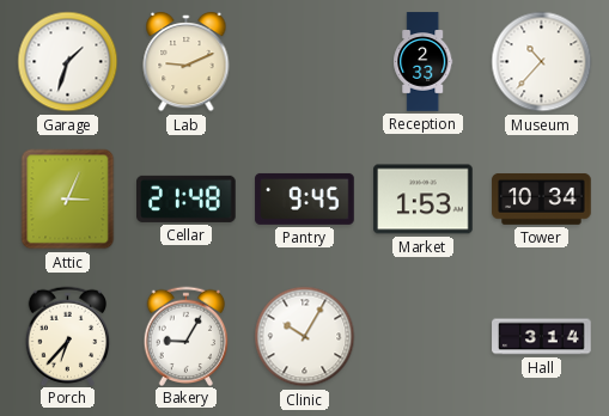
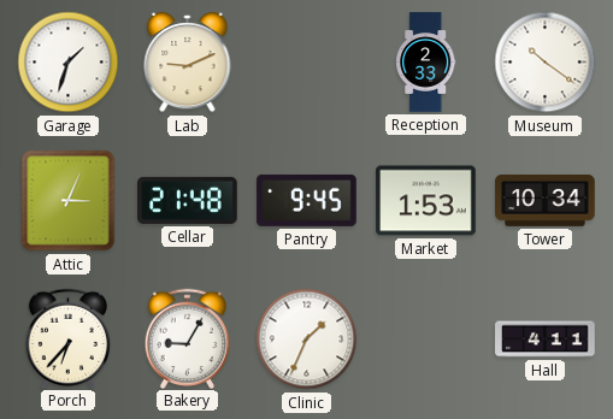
Museum: 10:37 -> 10:21 (546, 63)
Clinic: 10:05 -> 1:34 (307, 340)
Hall: 3:14 -> 4:11 (546, 340)
